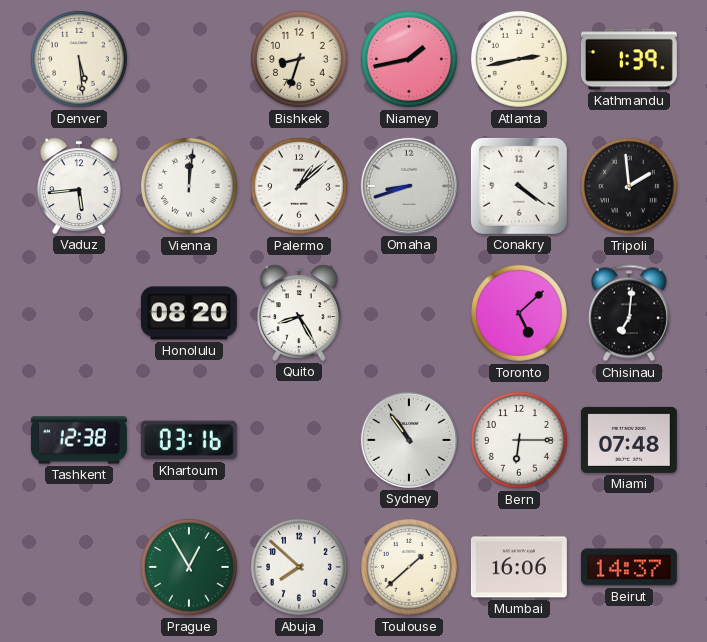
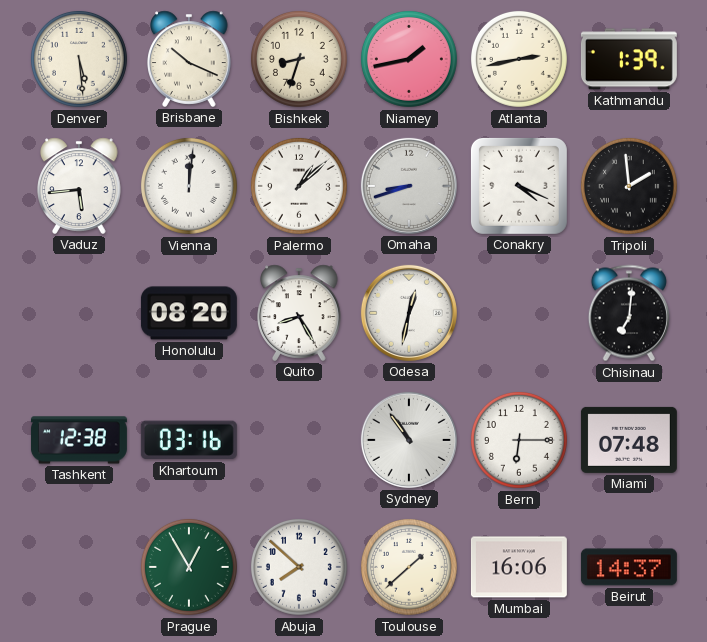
Brisbane: none -> 10:19 (189, 59)
Conakry: 4:21 -> 4:19 (519, 186)
Odesa: none -> 12:32 (409, 313)
Toronto: 5:08 -> none (519, 313)
